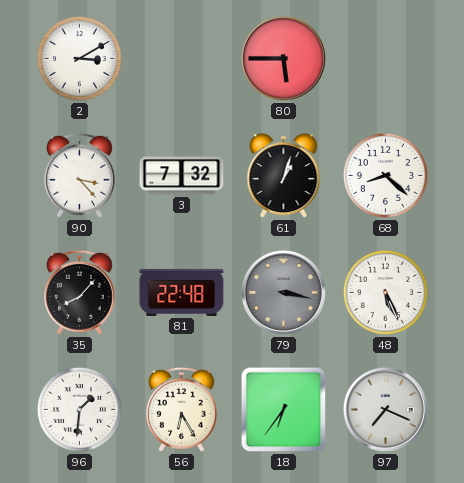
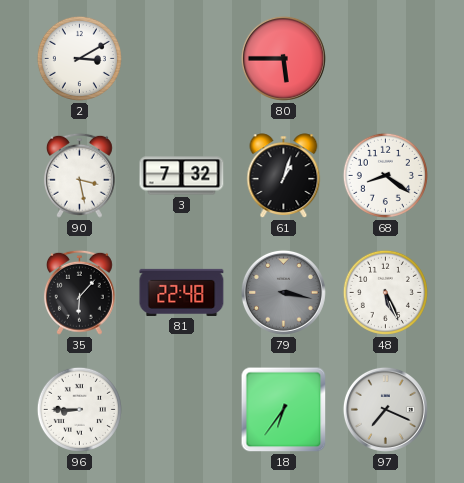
90: 3:23 -> 3:28 (79, 175)
68: 8:22 -> 8:21 (385, 175)
35: 8:07 -> 6:07 (79, 292)
96: 1:31 -> 8:45 (79, 409)
56: 6:25 -> none (181, 409)
